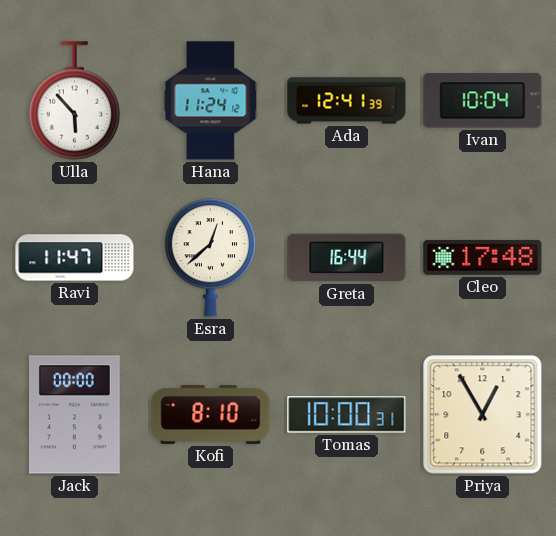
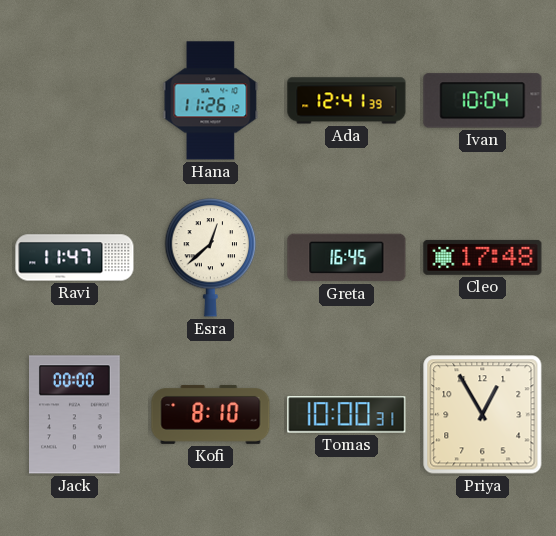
Ulla: 5:53 -> none (75, 101)
Hana: 11:24 -> 11:26 (211, 101)
Greta: 16:44 -> 16:45 (347, 258)
